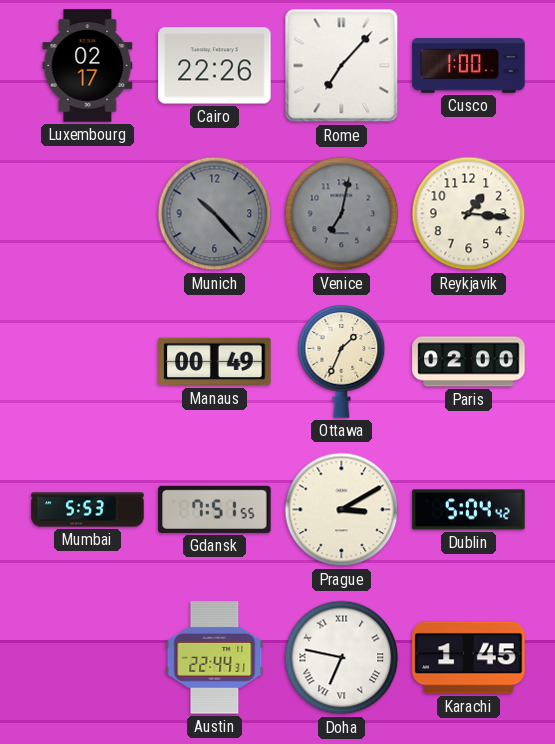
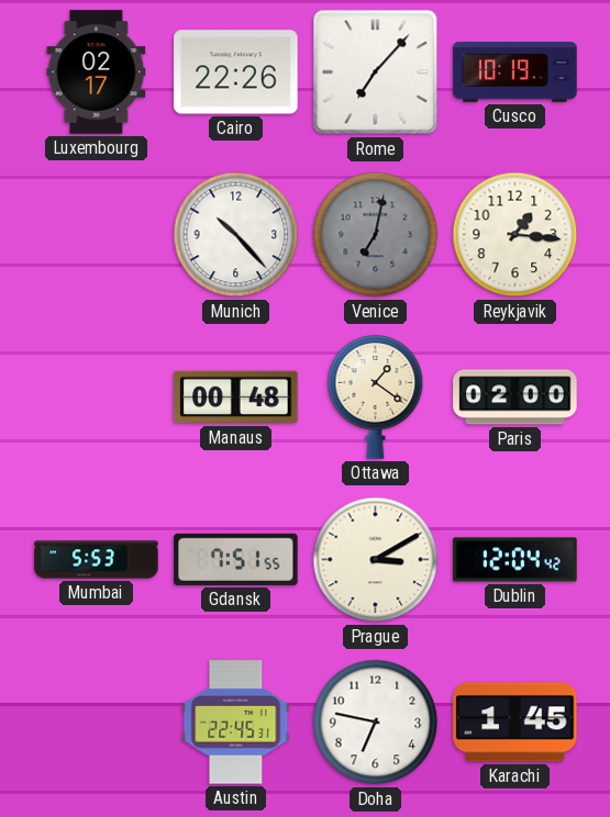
Cusco: 1:00 -> 10:19 (515, 72)
Munich dial: grey -> white (236, 235)
Manaus: 00:49 -> 00:48 (236, 398)
Ottawa: 1:34 -> 1:21 (376, 398)
Dublin: 5:04 -> 12:04 (515, 560)
Austin: 22:44 -> 22:45 (236, 723)
Doha numerals: Roman -> Arabic (376, 723)
